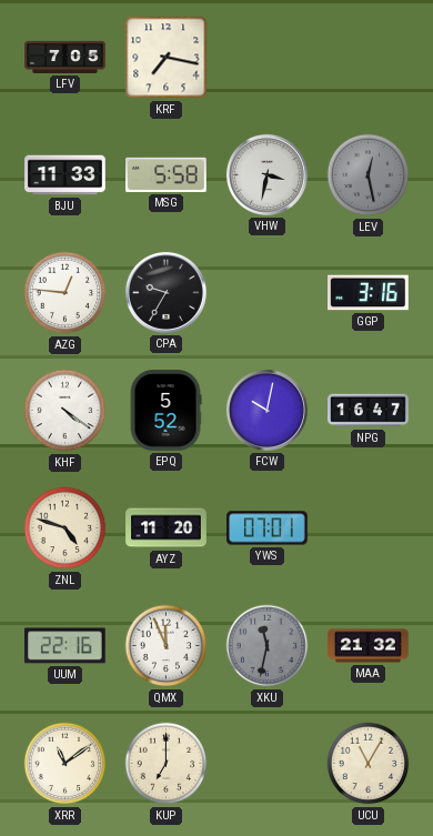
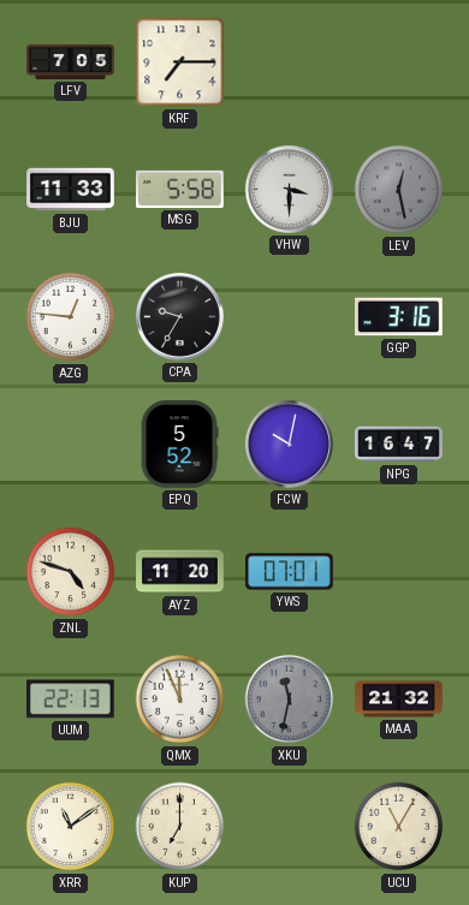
KRF: 7:17 -> 7:15 (180, 62)
VHW: 3:32 -> 3:30 (289, 189)
KHF: 4:21 -> none (66, 411)
UUM: 22:16 -> 22:13 (71, 699)
